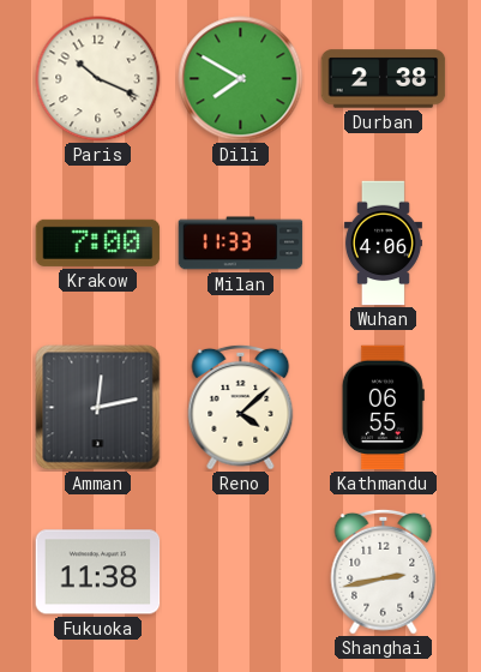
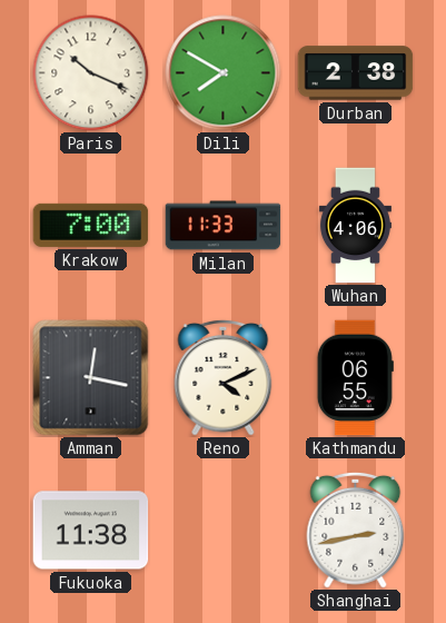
Amman: 12:13 -> 12:17 (91, 378)
Reno: 4:08 -> 4:11 (224, 377)
